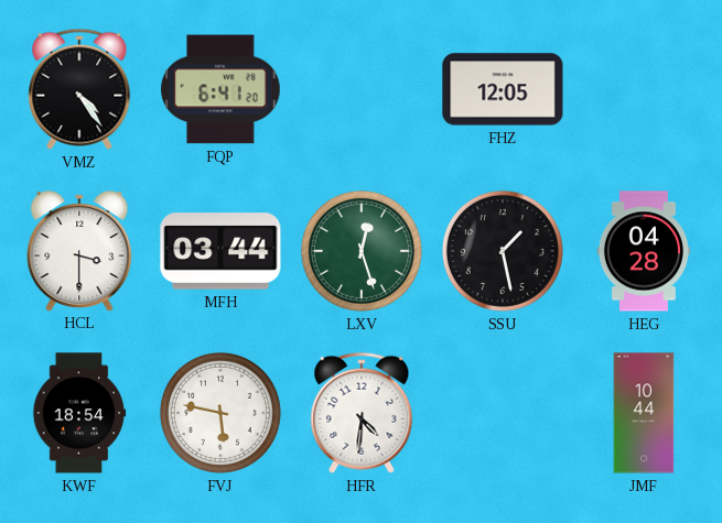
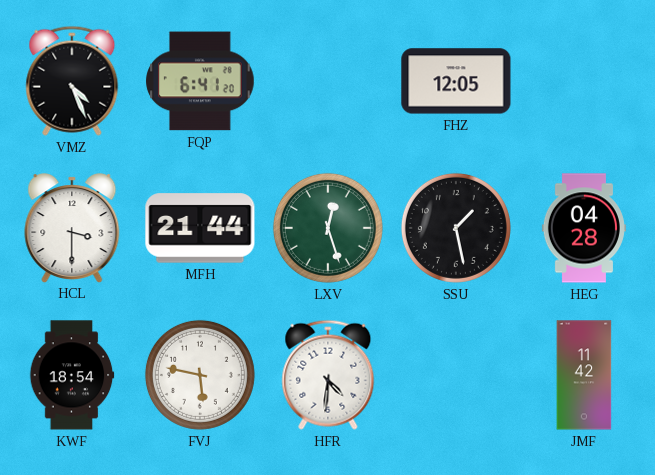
VMZ: 4:24 -> 4:26 (72, 81)
MFH: 03:44 -> 21:44 (200, 228)
JMF: 10:44 -> 11:42 (584, 375)
